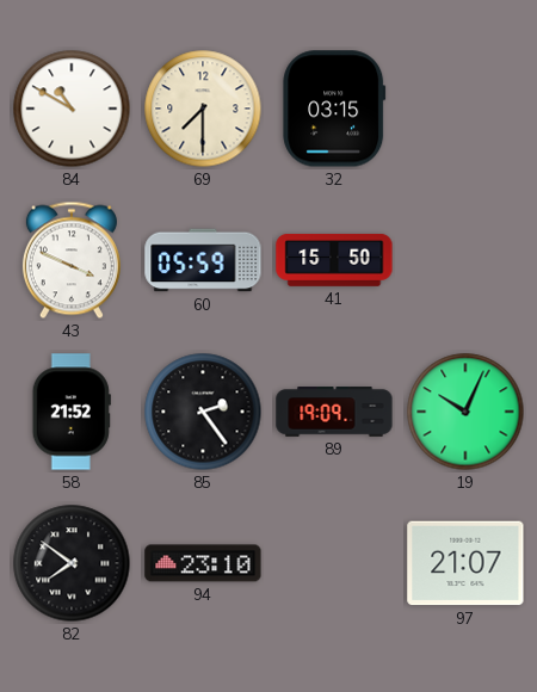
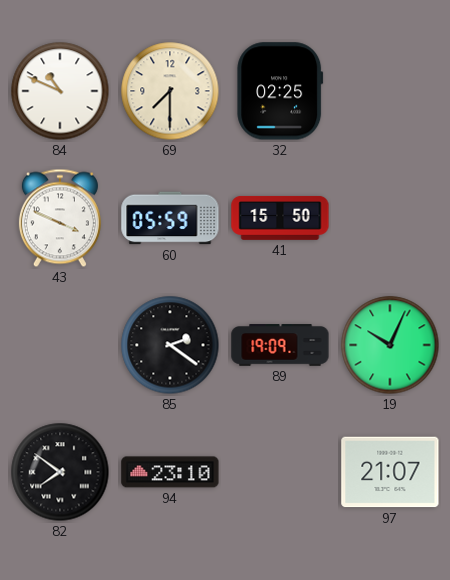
84: 10:50 -> 10:49 (60, 91)
32: 03:15 -> 02:25 (280, 91)
58: 21:52 -> none (72, 412)
85: 2:24 -> 2:21 (170, 345)
